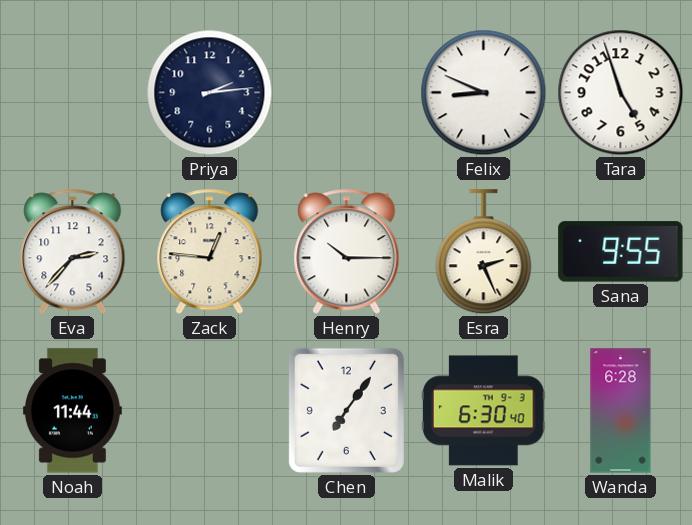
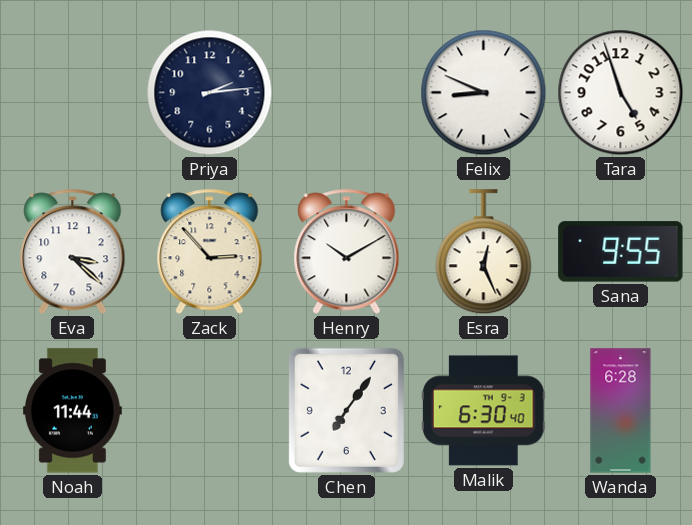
Eva: 2:37 -> 3:22 (73, 252)
Zack: 12:46 -> 2:53 (210, 252)
Henry: 10:15 -> 10:10 (347, 252)
Esra: 2:26 -> 12:26 (484, 252)
